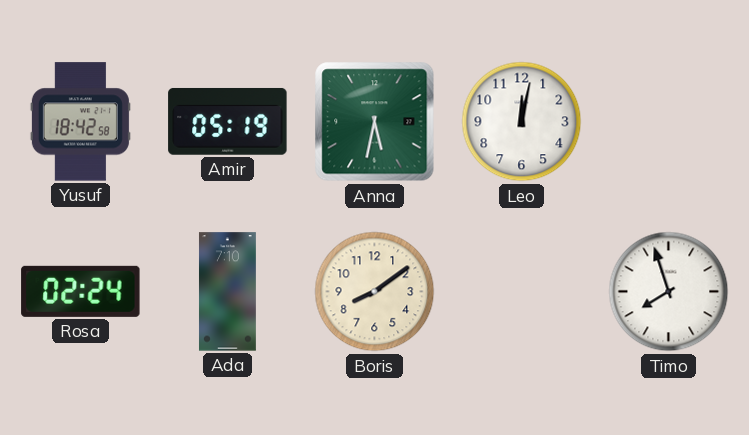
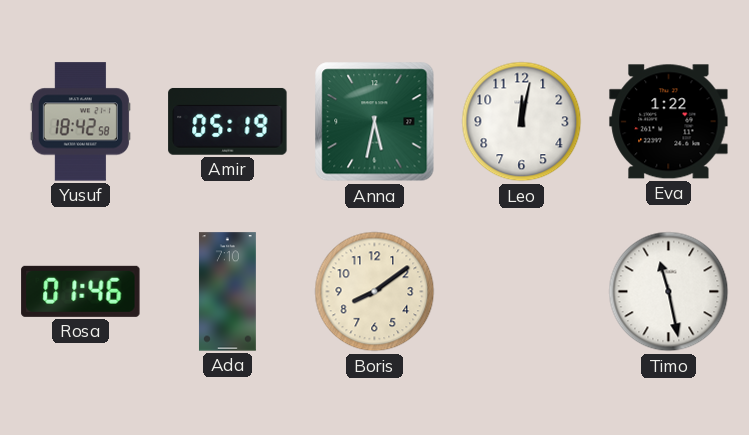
Eva: none -> 1:22 (669, 122)
Rosa: 02:24 -> 01:46 (81, 291)
Timo: 7:57 -> 11:28 (669, 292)
